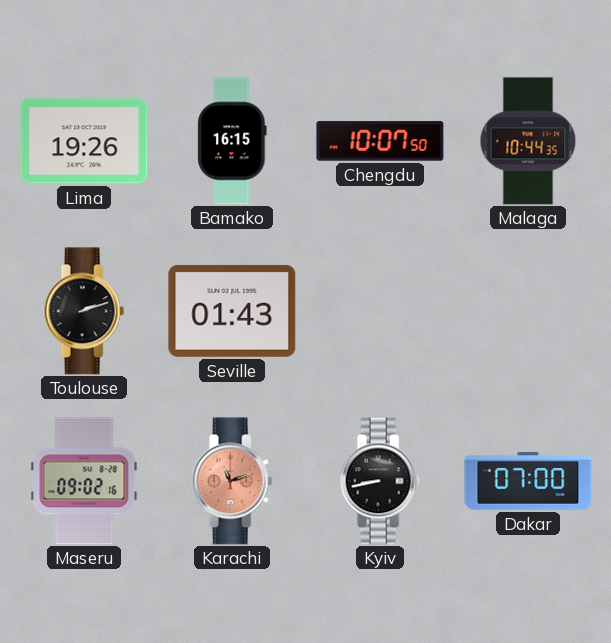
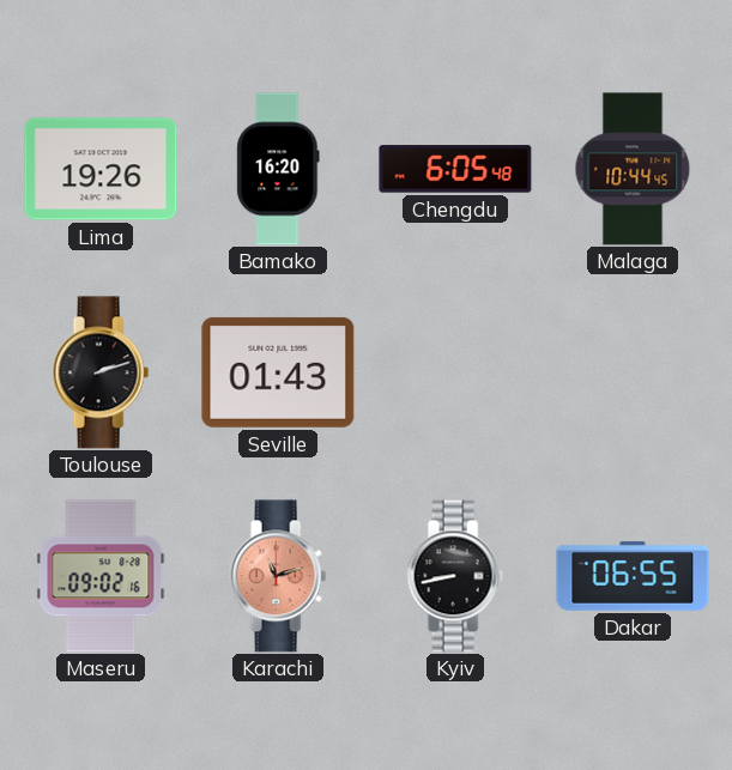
Bamako: 16:15 -> 16:20 (278, 169)
Chengdu: 10:07 -> 6:05 (455, 169)
Malaga: 10:44:35 -> 10:44:45 (633, 169)
Dakar: 07:00 -> 06:55 (633, 576)
